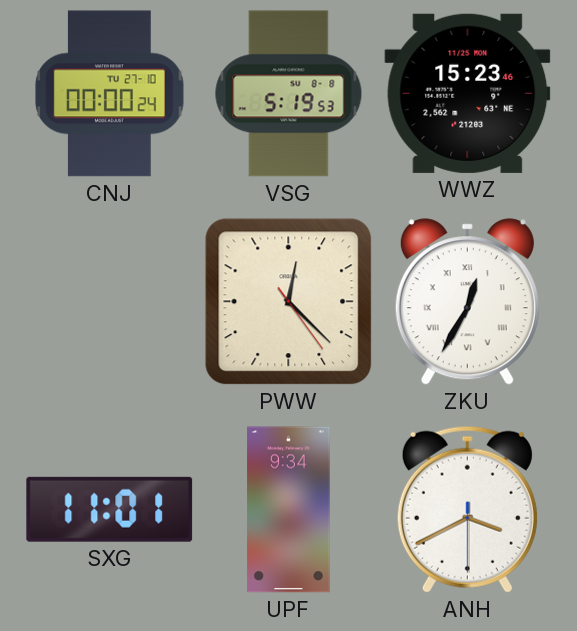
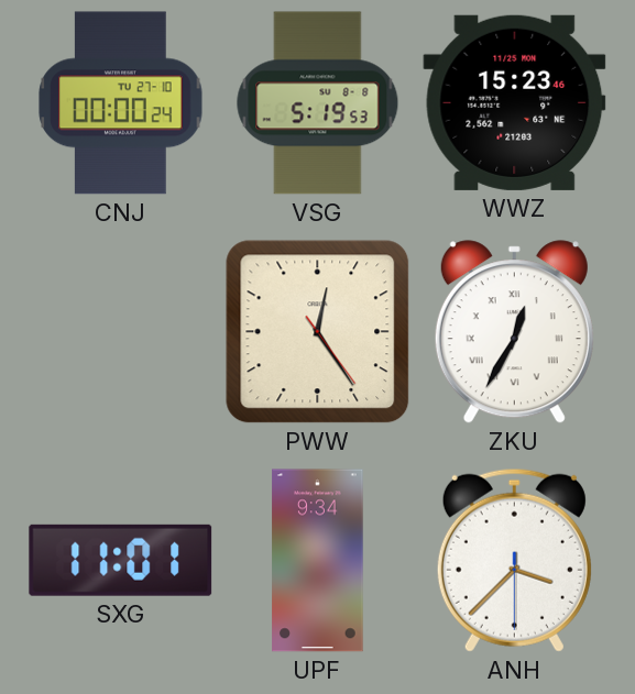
PWW: 12:22 -> 12:24 (318, 332)
ANH: 3:40 -> 3:37 (514, 560)
